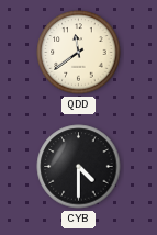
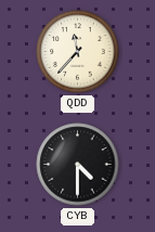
QDD: 11:39 -> 11:37 (78, 52)
